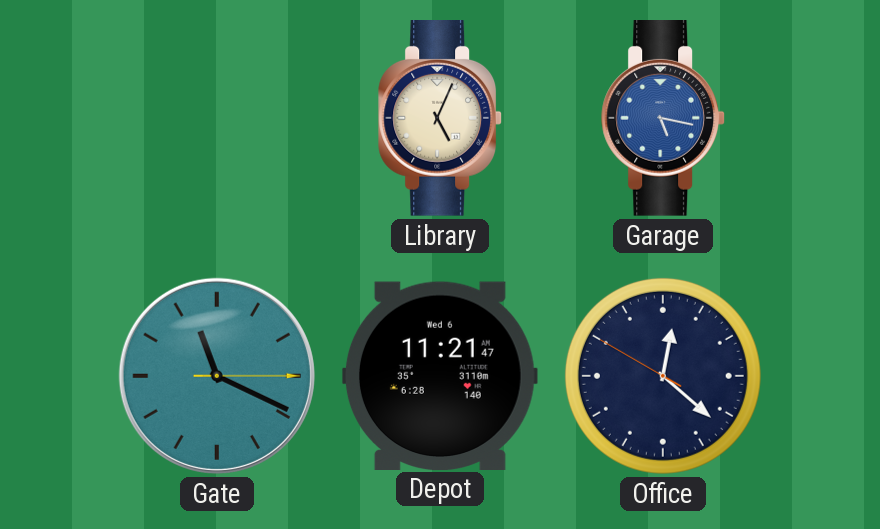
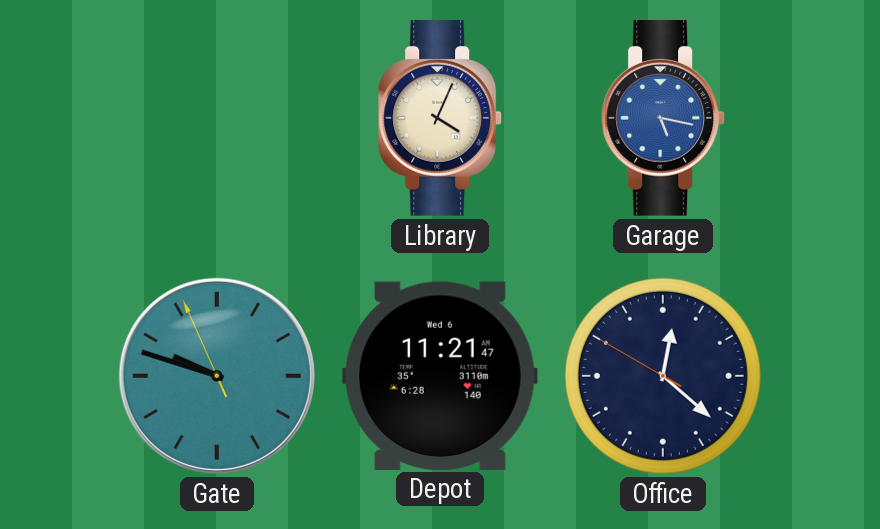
Library: 5:04 -> 4:04 (440, 119)
Gate: 11:19 -> 9:47 (217, 376)
